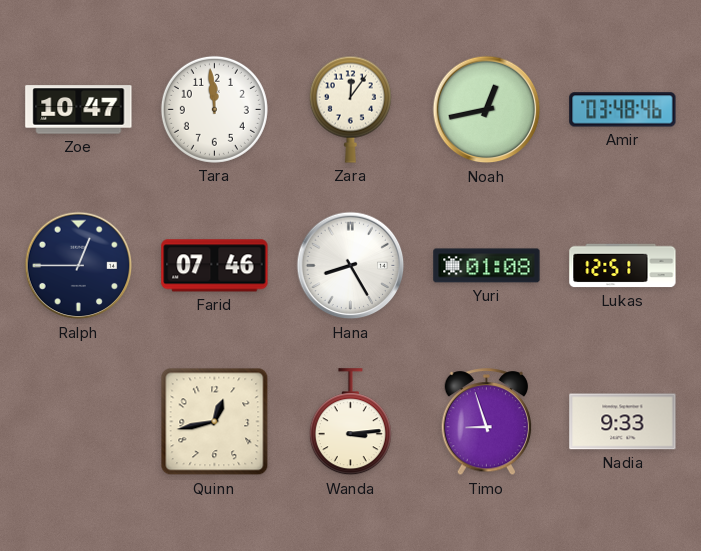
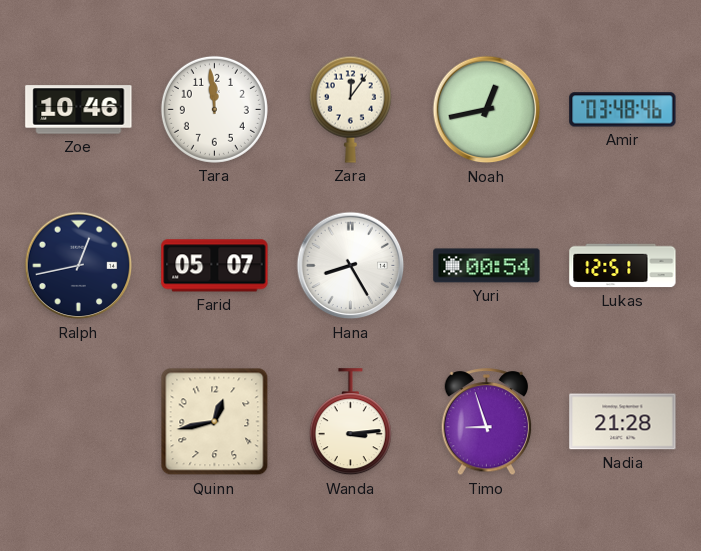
Zoe: 10:47 -> 10:46 (79, 110)
Ralph: 12:45 -> 12:43 (79, 266)
Farid: 07:46 -> 05:07 (215, 266)
Yuri: 01:08 -> 00:54 (487, 266)
Nadia: 9:33 -> 21:28 (623, 422)
